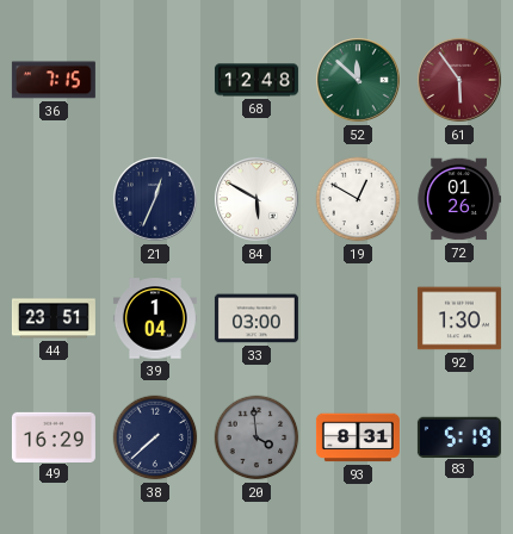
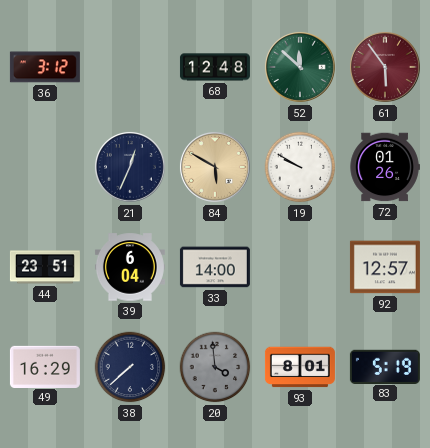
36: 7:15 -> 3:12 (45, 67)
84 dial: white -> champagne (215, 167)
19: 12:50 -> 9:50 (300, 167)
39: 1:04 -> 6:04 (130, 267)
33: 03:00 -> 14:00 (215, 267)
92: 1:30 -> 12:57 (385, 267)
93: 8:31 -> 8:01 (300, 367)
